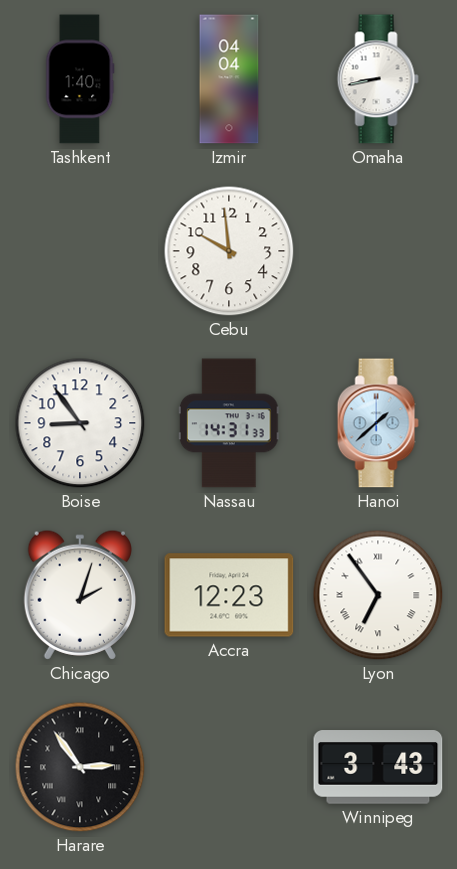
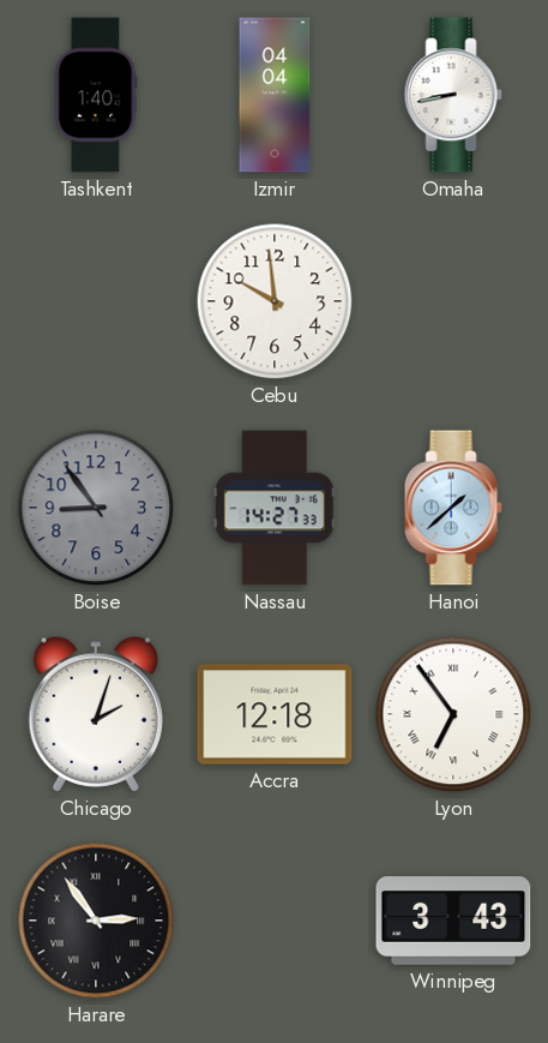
Boise dial: white -> grey (96, 508)
Nassau: 14:31 -> 14:27 (275, 508)
Accra: 12:23 -> 12:18 (275, 714)
